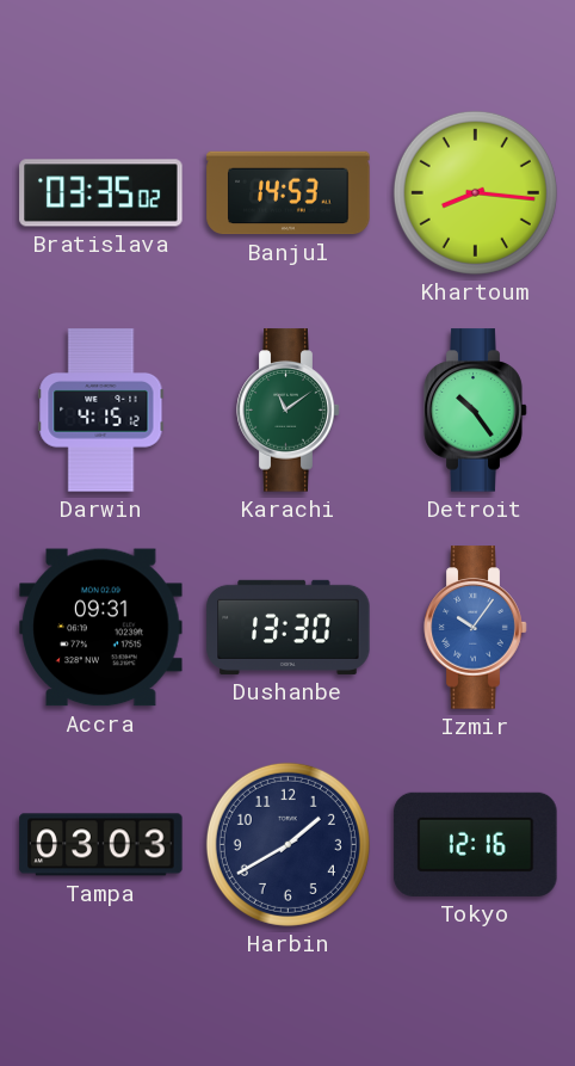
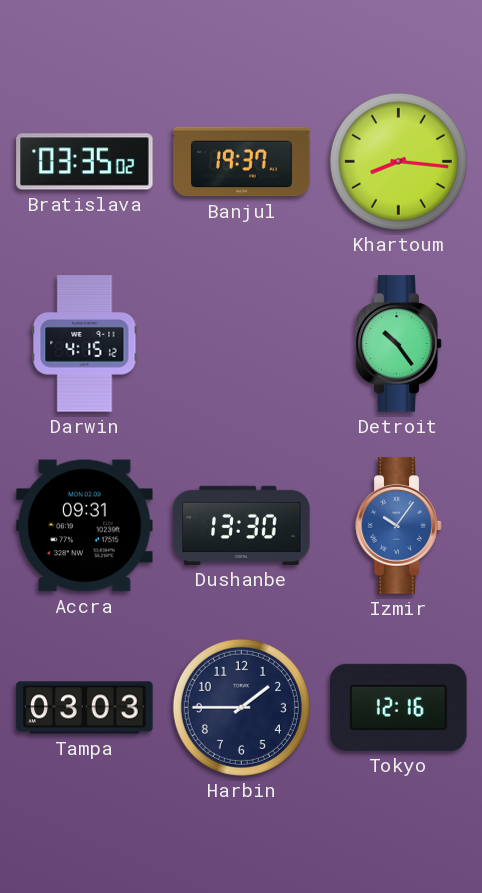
Banjul: 14:53 -> 19:37 (242, 162)
Karachi: 11:09 -> none (289, 411)
Harbin: 1:40 -> 1:45 (241, 707)
